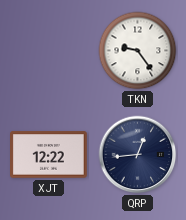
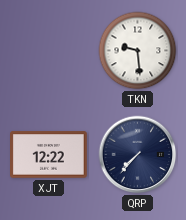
TKN: 9:24 -> 9:29 (138, 51)
QRP: 12:44 -> 7:37 (138, 155)
